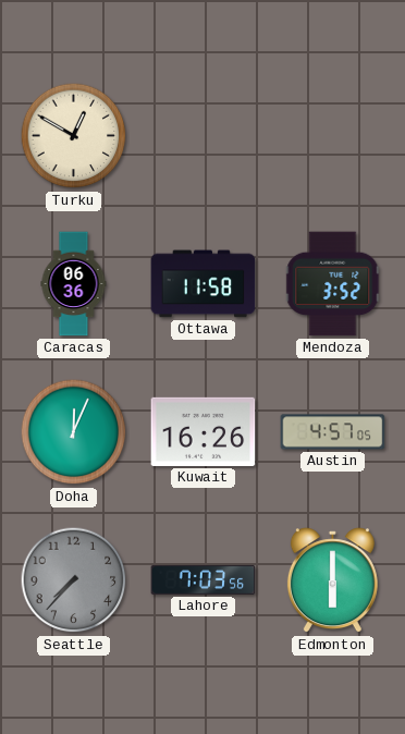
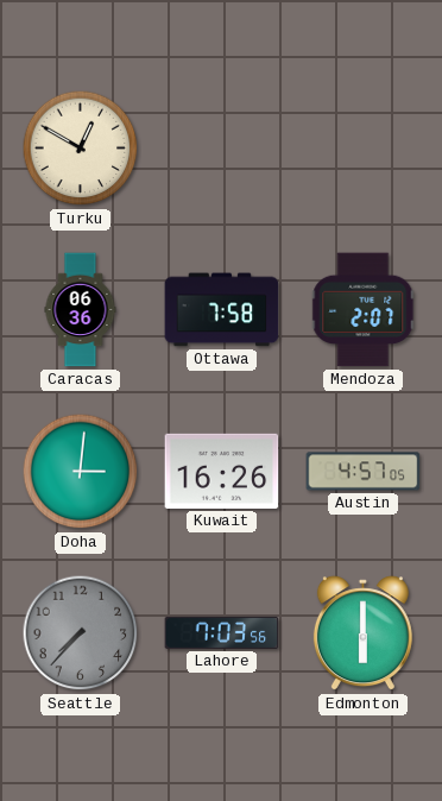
Ottawa: 11:58 -> 7:58 (222, 310)
Mendoza: 3:52 -> 2:07 (364, 310)
Doha: 12:04 -> 3:01 (81, 472)
